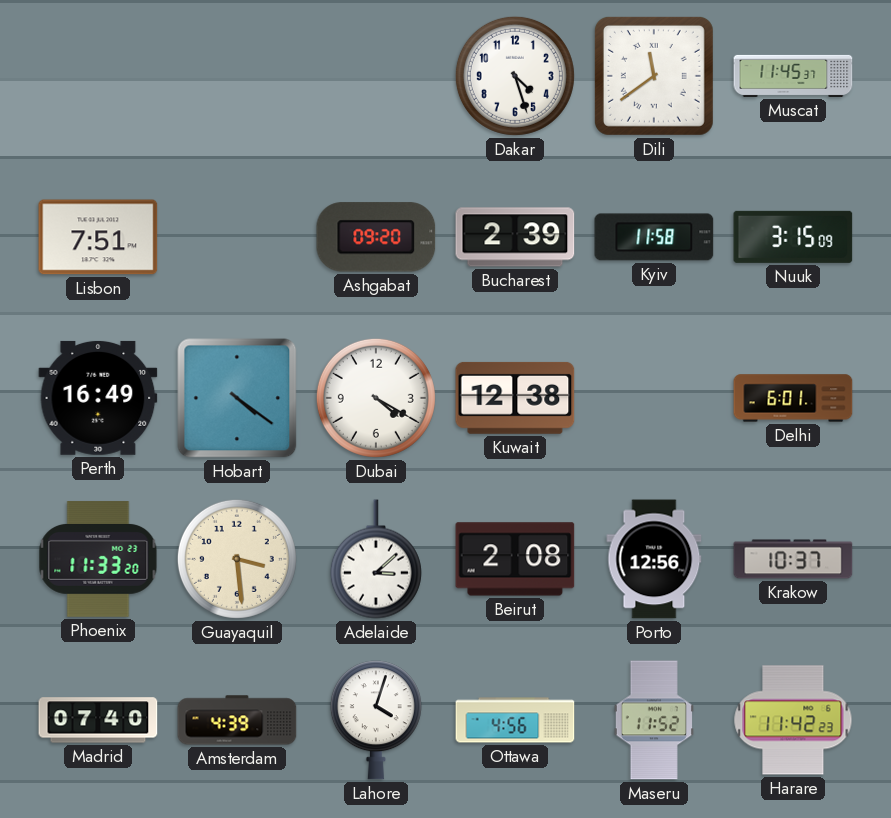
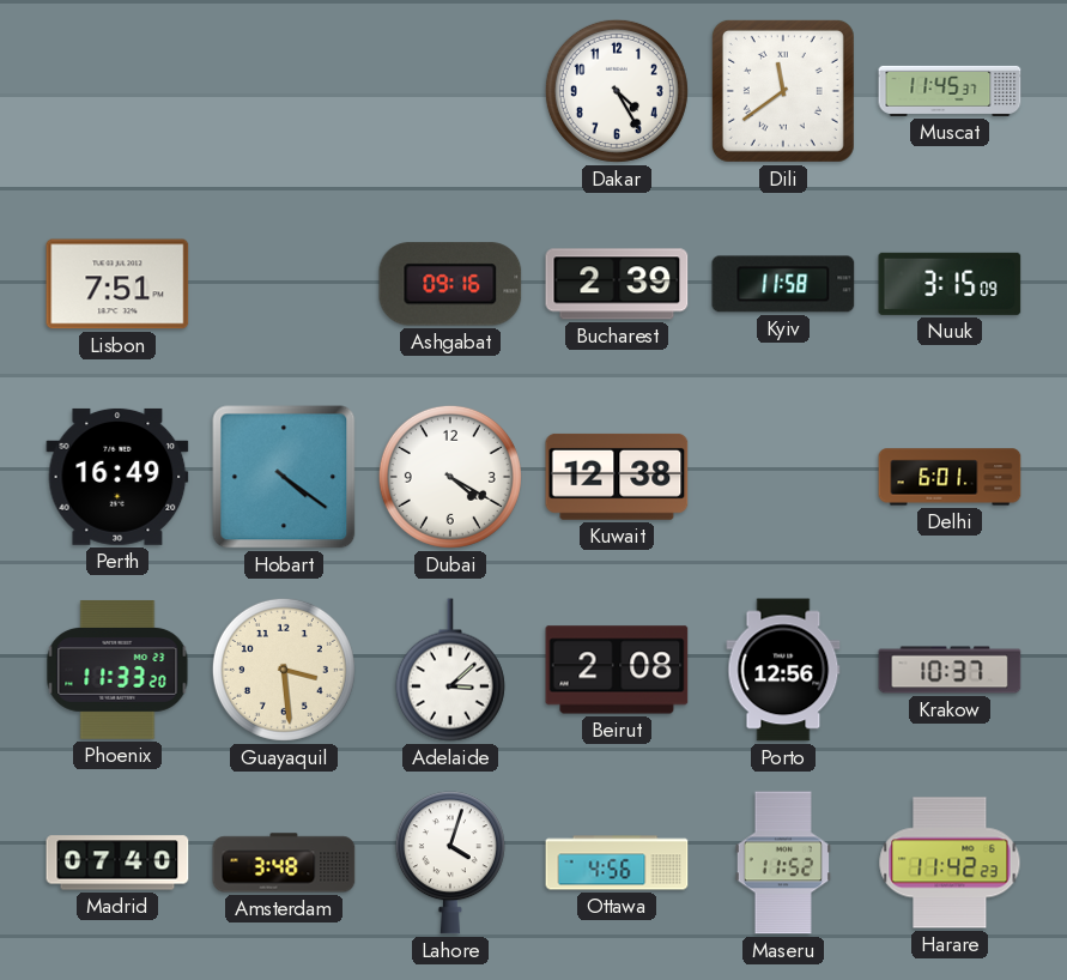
Dakar: 4:27 -> 4:25 (617, 91)
Ashgabat: 09:20 -> 09:16 (450, 284)
Amsterdam: 4:39 -> 3:48 (284, 863)
